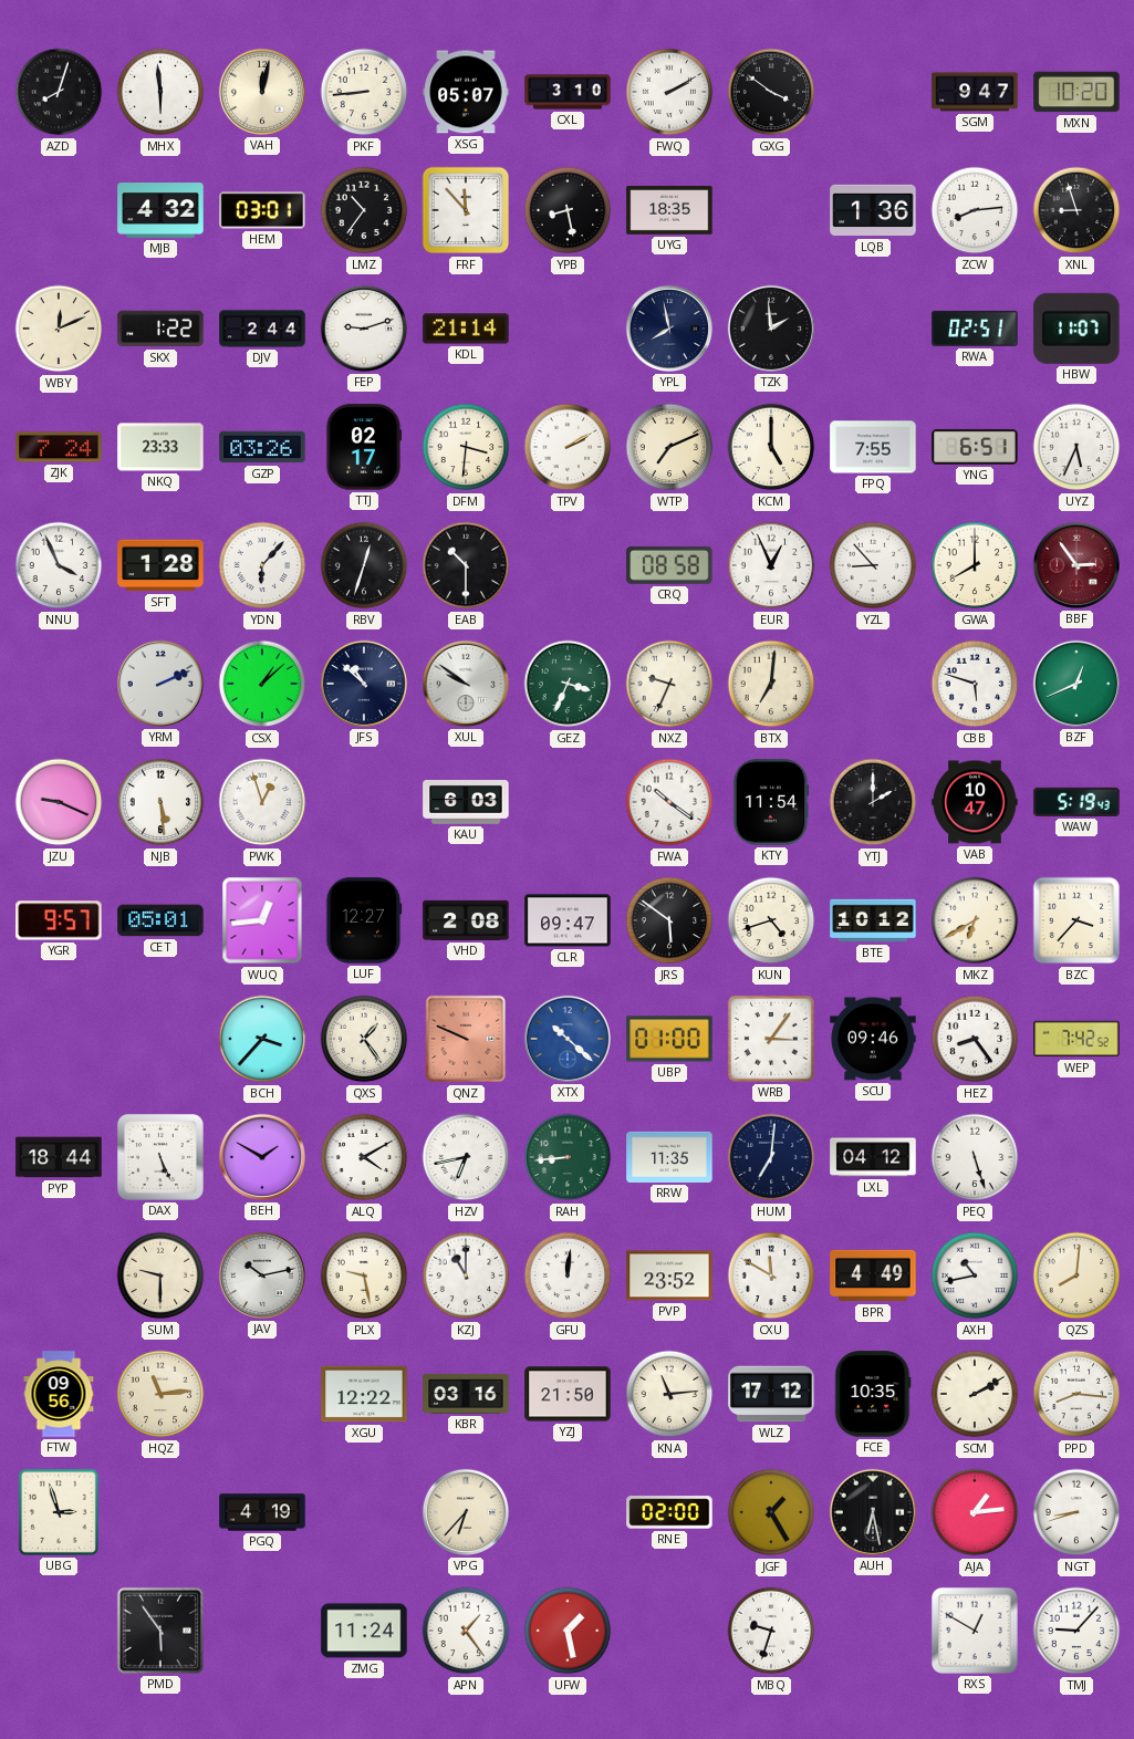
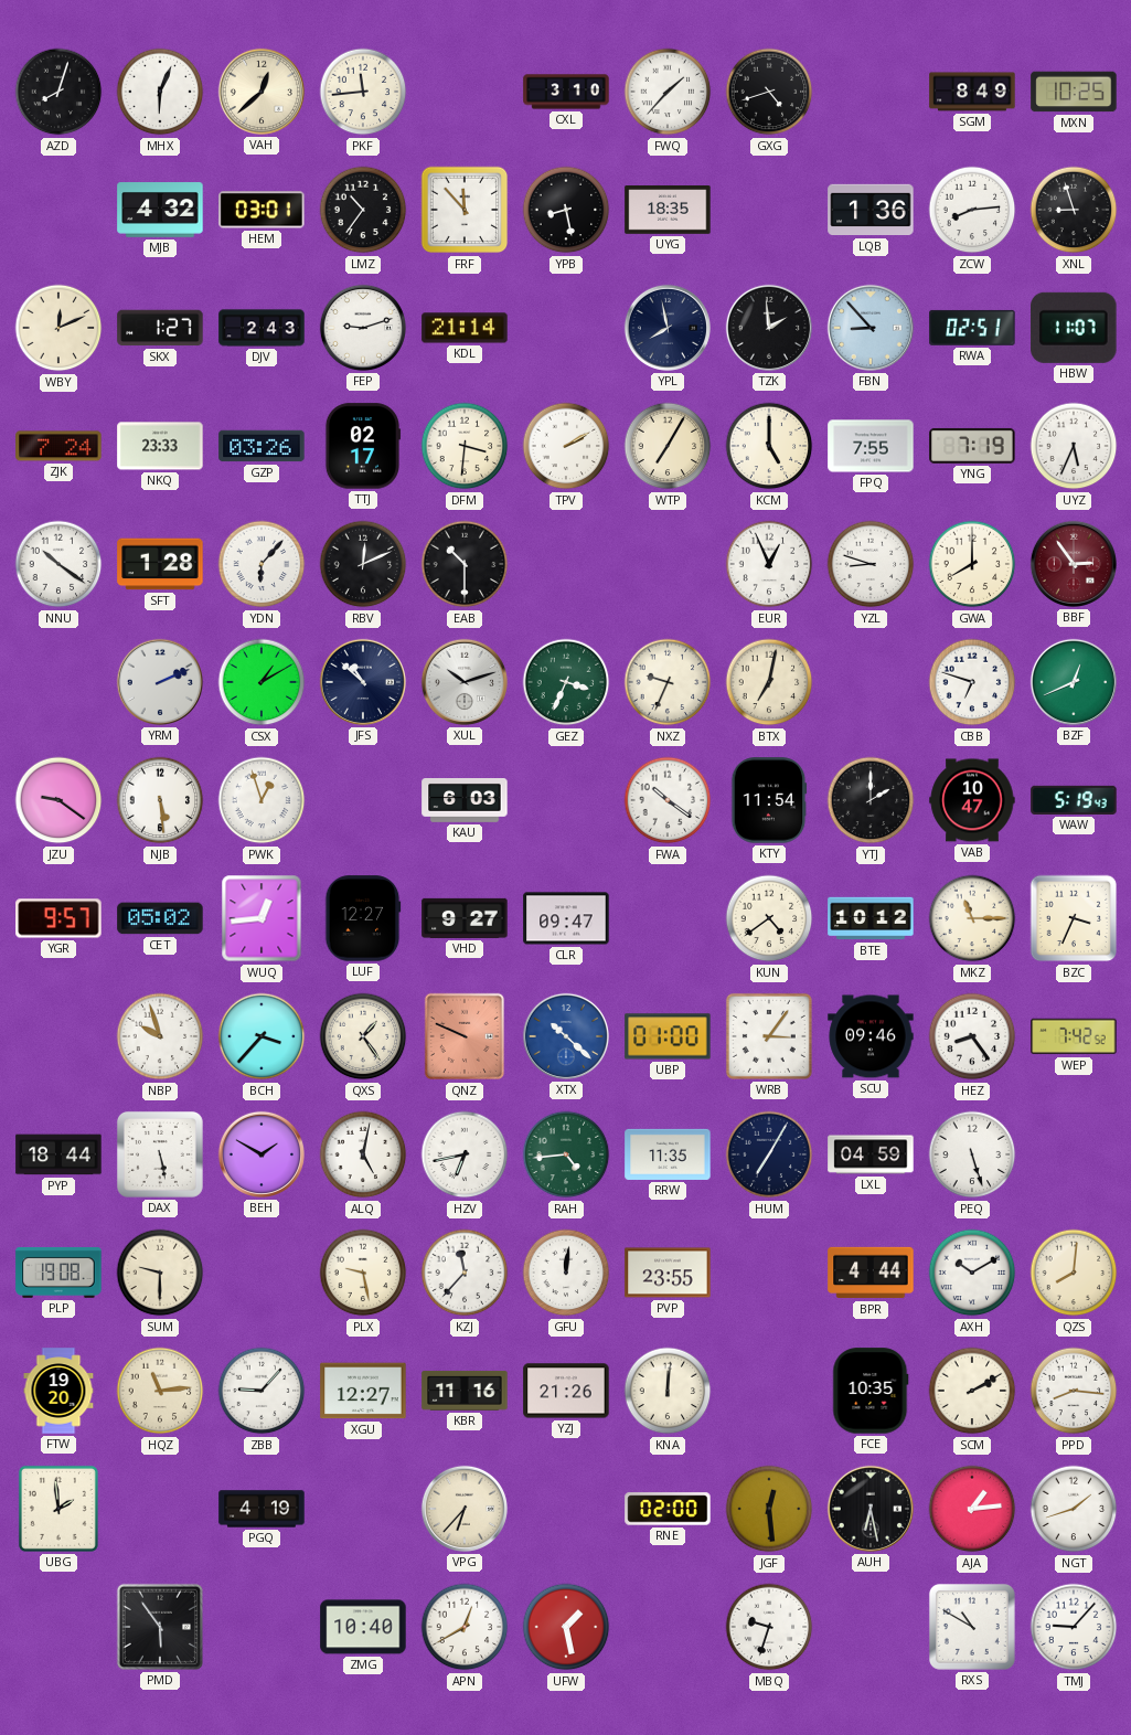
MHX: 5:59 -> 6:04 (160, 92)
VAH: 12:02 -> 12:38 (262, 92)
PKF: 8:44 -> 11:44 (363, 92)
XSG: 05:07 -> none (466, 92)
FWQ: 2:10 -> 1:37 (668, 92)
GXG: 3:51 -> 4:42 (769, 92)
SGM: 9:47 -> 8:49 (972, 92)
MXN: 10:20 -> 10:25 (1074, 92)
SKX: 1:22 -> 1:27 (160, 328)
DJV: 2:44 -> 2:43 (262, 328)
FBN: none -> 8:53 (871, 328)
WTP: 7:11 -> 7:05 (668, 446)
YNG: 6:51 -> 7:19 (972, 446)
NNU: 3:56 -> 10:21 (58, 564)
RBV: 12:33 -> 12:11 (363, 564)
CRQ: 08:58 -> none (669, 565)
YZL: 8:53 -> 8:48 (871, 564)
CSX: 1:08 -> 1:10 (262, 682)
XUL: 9:51 -> 10:12 (465, 682)
BTX: 7:01 -> 7:02 (769, 682)
CBB: 5:48 -> 6:48 (972, 682)
JZU: 9:19 -> 9:21 (58, 800)
CET: 05:01 -> 05:02 (160, 918)
VHD: 2:08 -> 9:27 (465, 918)
JRS: 5:51 -> none (669, 920)
KUN: 4:42 -> 4:39 (769, 918)
MKZ: 6:40 -> 11:15 (972, 918)
BZC: 3:37 -> 3:34 (1074, 918)
NBP: none -> 9:57 (160, 1036)
DAX: 5:26 -> 5:28 (160, 1154)
ALQ: 4:10 -> 5:02 (363, 1154)
RAH: 8:44 -> 4:44 (566, 1154)
HUM: 7:01 -> 7:05 (769, 1154)
LXL: 04:12 -> 04:59 (871, 1154)
PLP: none -> 19:08 (58, 1273)
JAV: 10:13 -> none (262, 1275)
KZJ: 11:00 -> 11:37 (465, 1273)
PVP: 23:52 -> 23:55 (668, 1273)
CXU: 11:50 -> none (771, 1275)
BPR: 4:49 -> 4:44 (871, 1273)
AXH: 10:43 -> 10:10 (972, 1273)
FTW: 09:56 -> 19:20 (58, 1391)
ZBB: none -> 9:07 (262, 1391)
XGU: 12:22 -> 12:27 (363, 1391)
KBR: 03:16 -> 11:16 (465, 1391)
YZJ: 21:50 -> 21:26 (566, 1391)
KNA: 11:14 -> 12:01 (668, 1391)
WLZ: 17:12 -> none (771, 1394)
UBG: 2:57 -> 1:59 (58, 1509)
JGF: 1:25 -> 12:29 (769, 1509)
NGT: 8:42 -> 1:42 (1074, 1509)
ZMG: 11:24 -> 10:40 (363, 1627)
APN: 1:24 -> 12:40 (465, 1627)
RXS: 12:50 -> 10:50 (972, 1627)
